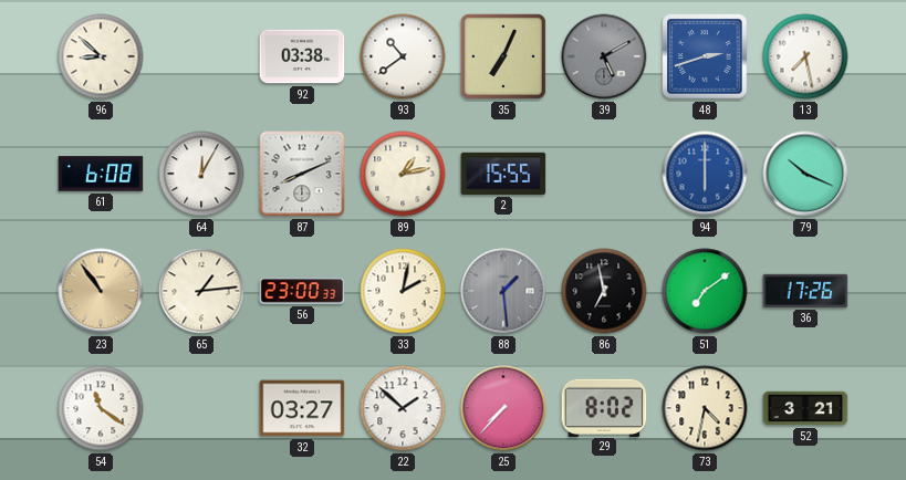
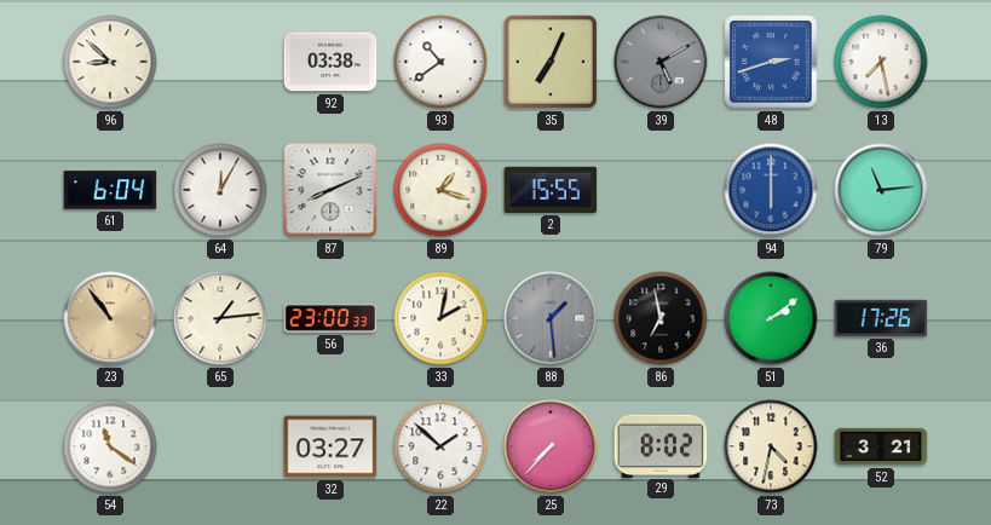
61: 6:08 -> 6:04 (110, 190)
89: 1:13 -> 1:18 (440, 190)
79: 10:19 -> 11:14 (881, 190)
51: 7:09 -> 2:09 (771, 318)
